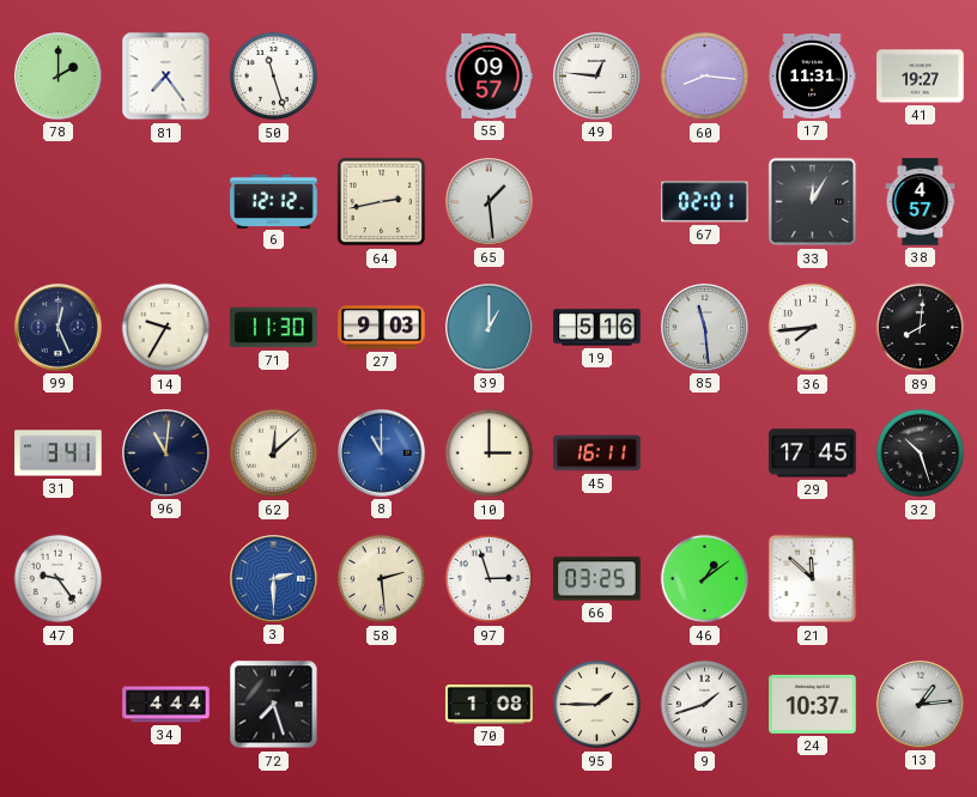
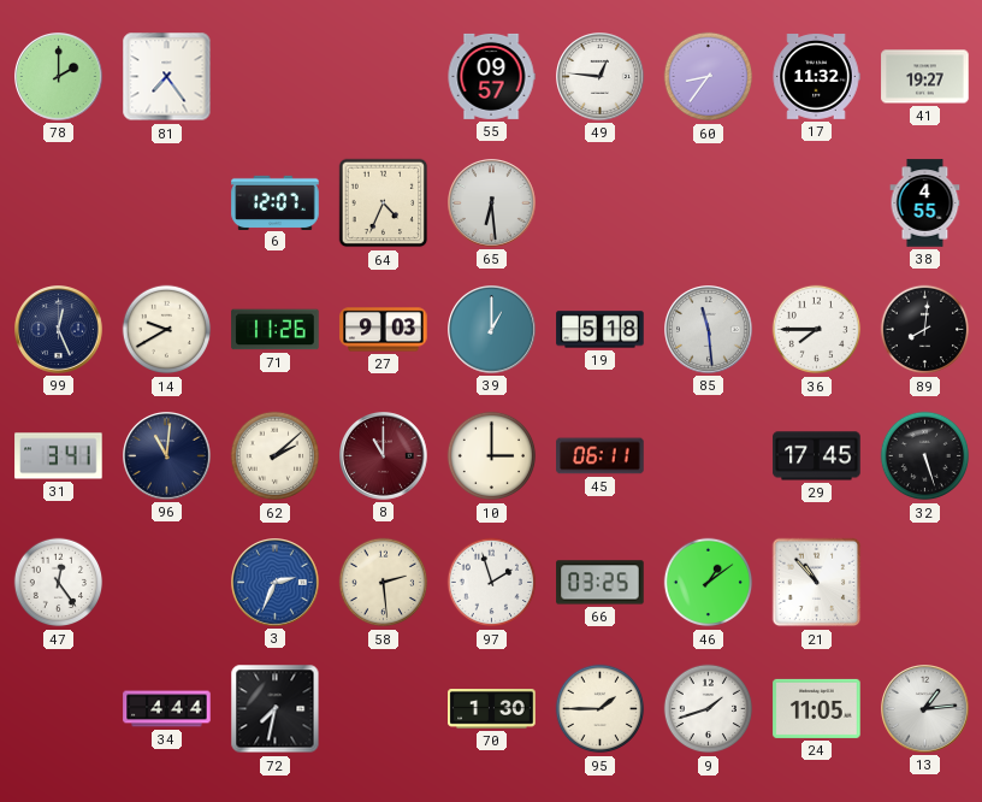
50: 11:27 -> none (274, 77)
60: 8:16 -> 8:36 (709, 77)
17: 11:31 -> 11:32 (816, 77)
6: 12:12 -> 12:07 (276, 202)
64: 2:43 -> 4:34 (384, 204)
65: 1:29 -> 6:29 (492, 204)
67: 02:01 -> none (705, 202)
33: 12:05 -> none (813, 202)
38: 4:57 -> 4:55 (925, 204)
14: 9:35 -> 9:40 (167, 330)
71: 11:30 -> 11:26 (276, 330)
19: 5:16 -> 5:18 (601, 330)
36: 7:44 -> 7:45 (817, 330)
62: 12:08 -> 2:08 (276, 456)
8 dial: blue -> burgundy (384, 456)
45: 16:11 -> 06:11 (601, 456)
32: 10:27 -> 5:27 (925, 456)
47: 9:24 -> 12:24 (59, 583)
3: 2:30 -> 2:34 (276, 583)
97: 2:57 -> 1:57 (492, 583)
21: 11:52 -> 10:53 (817, 583)
72: 7:27 -> 7:32 (276, 709)
70: 1:08 -> 1:30 (492, 709)
24: 10:37 -> 11:05 (817, 708)
